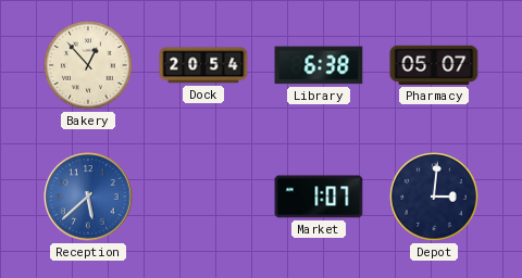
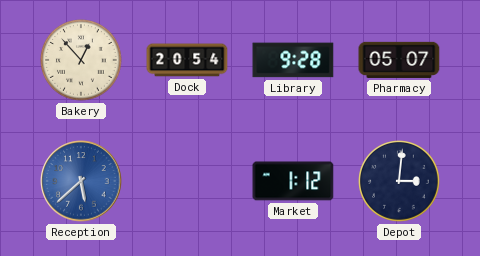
Library: 6:38 -> 9:28 (293, 60)
Market: 1:07 -> 1:12 (293, 181)
